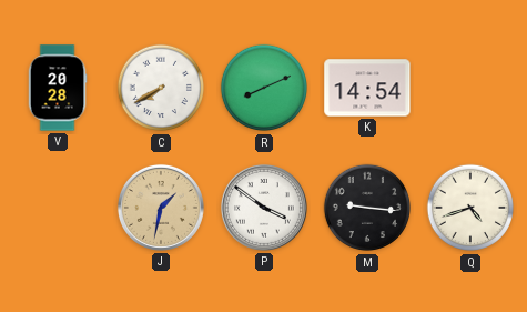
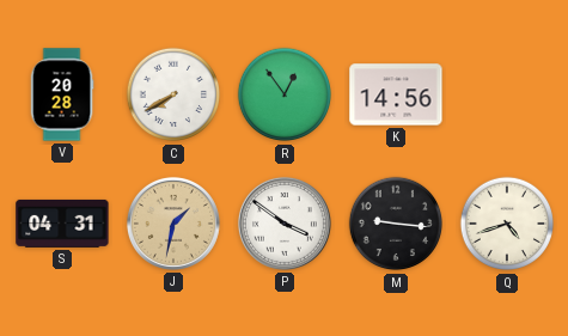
R: 8:11 -> 12:54 (285, 94)
K: 14:54 -> 14:56 (396, 94)
S: none -> 04:31 (62, 224)
